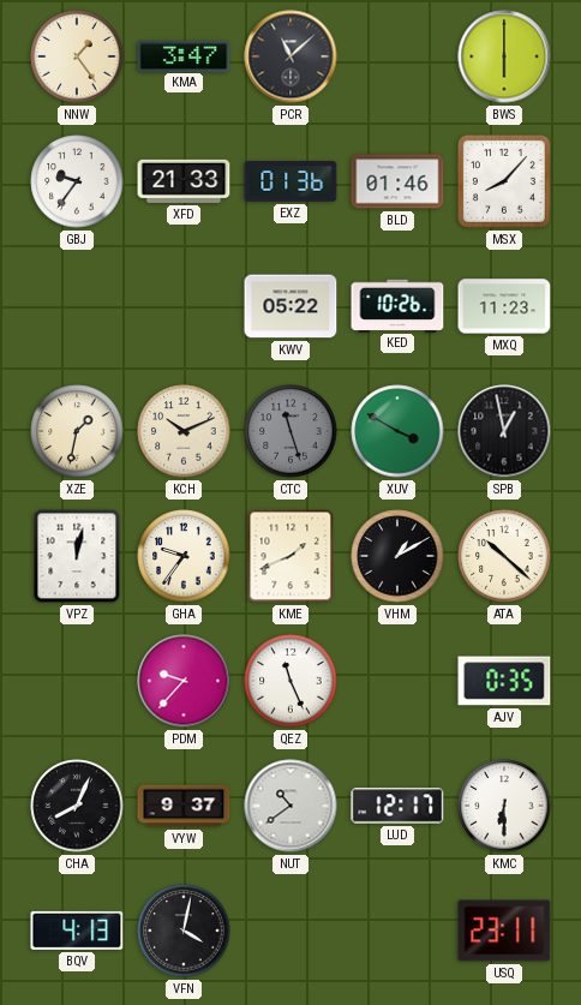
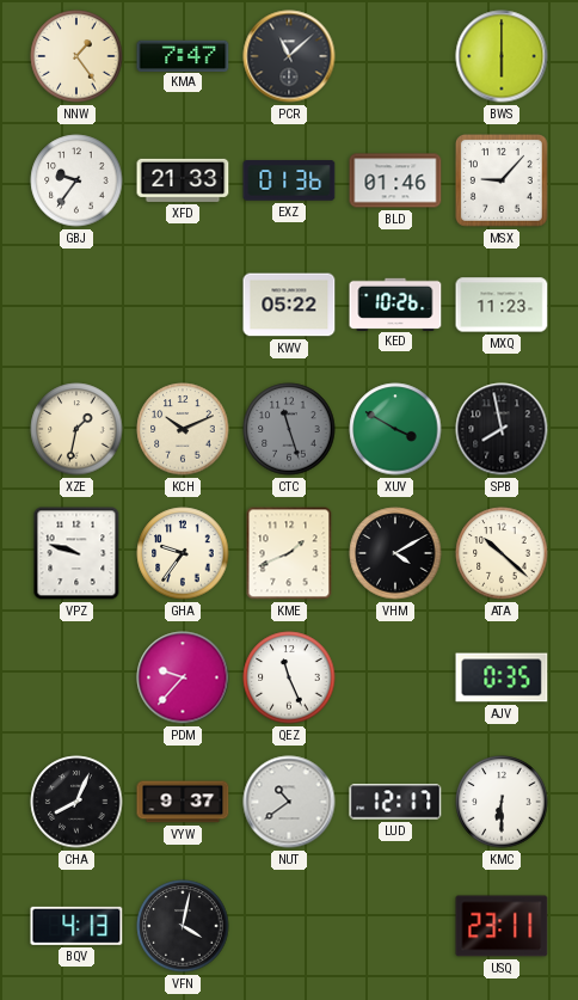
KMA: 3:47 -> 7:47 (183, 55)
MSX: 8:07 -> 9:07 (502, 180)
SPB: 12:58 -> 7:58 (502, 429)
VPZ: 12:02 -> 9:48 (76, 553)
VHM: 1:10 -> 4:10 (395, 553)
